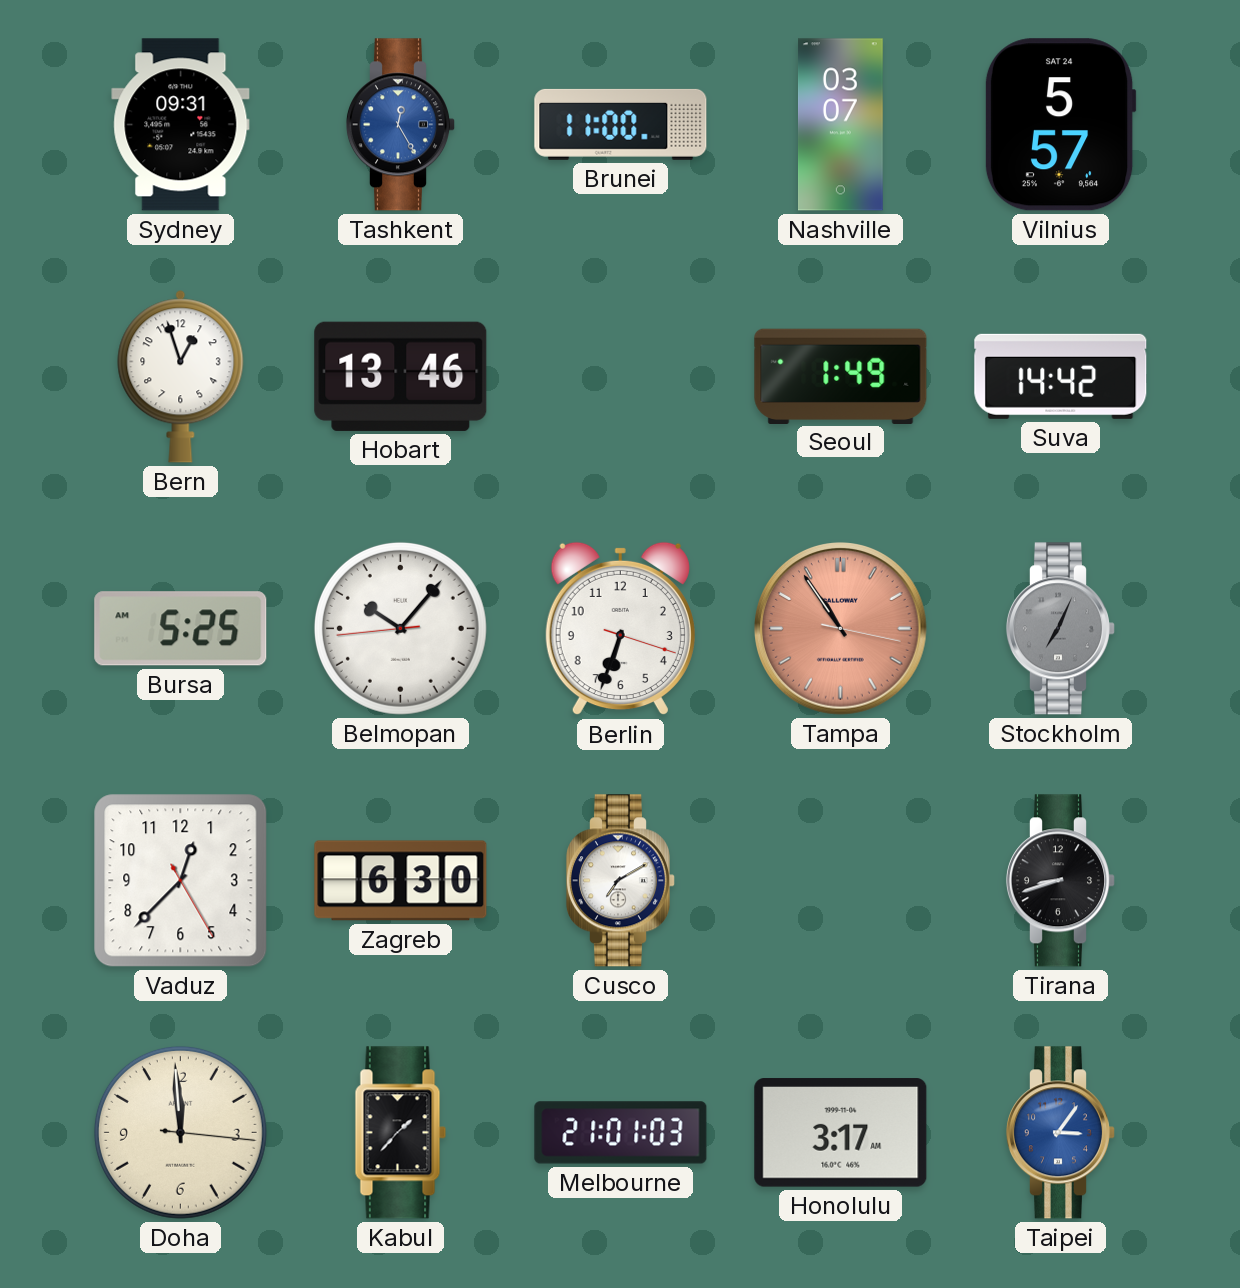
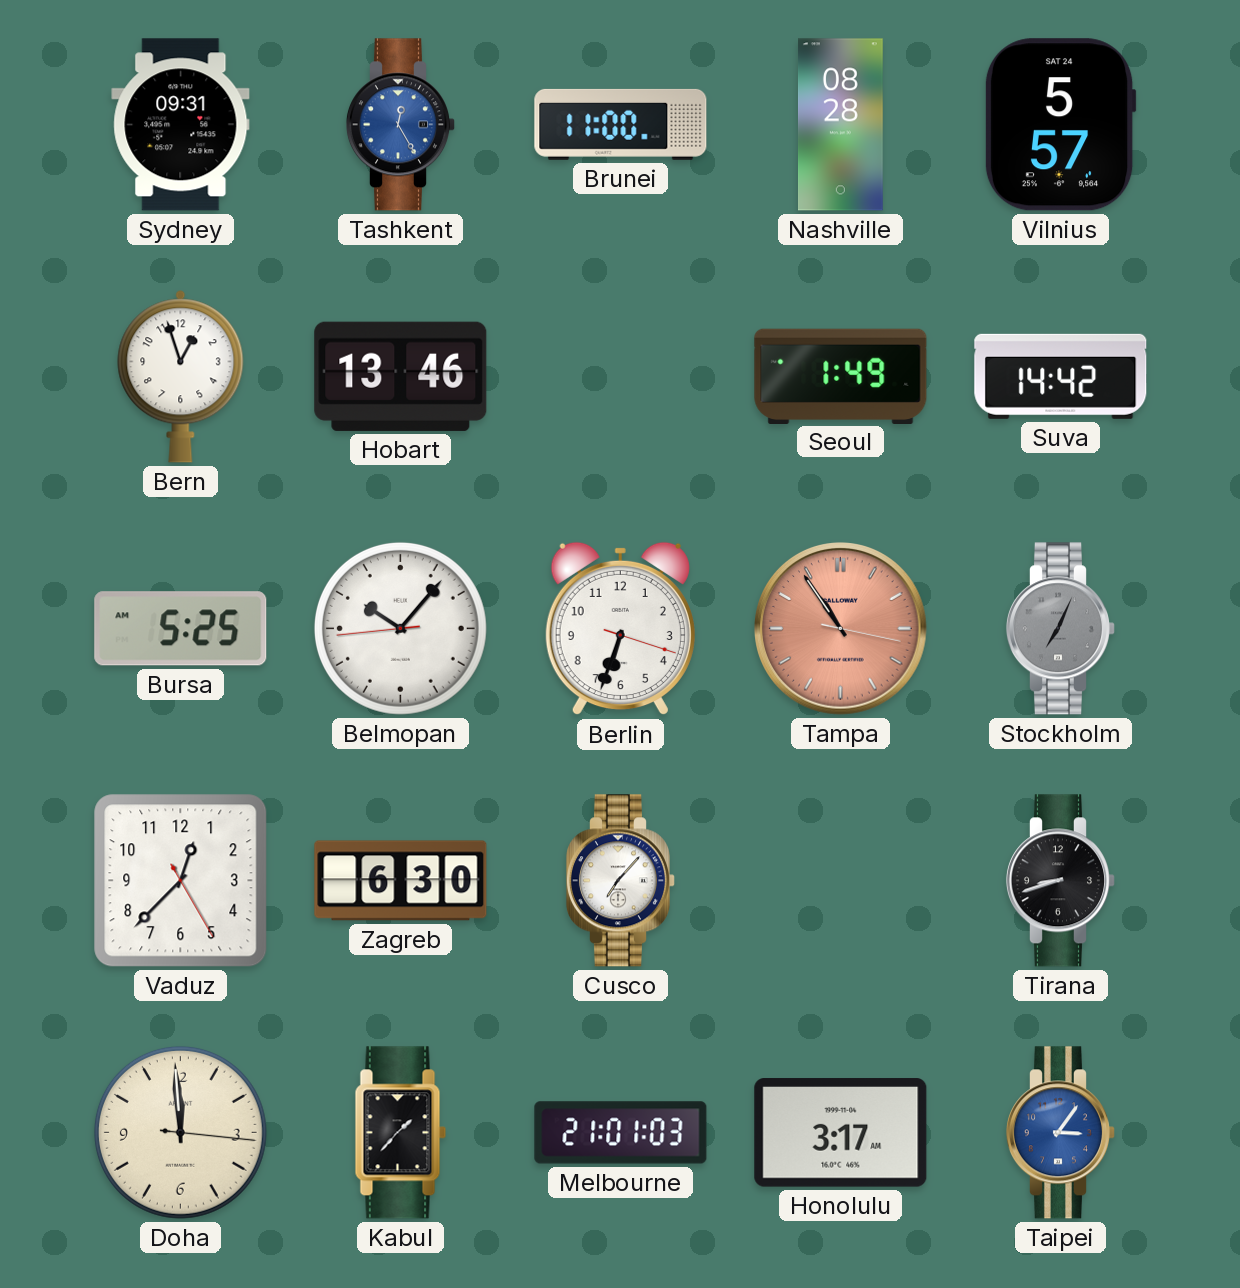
Nashville: 03:07 -> 08:28 (841, 125)
Cusco: 7:10 -> 7:07 (620, 881)
